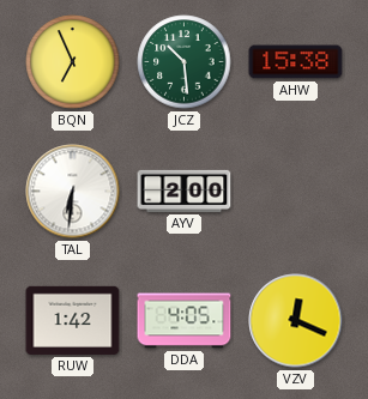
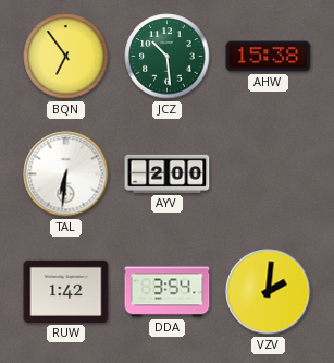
BQN: 6:56 -> 6:54 (66, 57)
DDA: 4:05 -> 3:54 (168, 292)
VZV: 12:19 -> 2:01 (269, 292)
